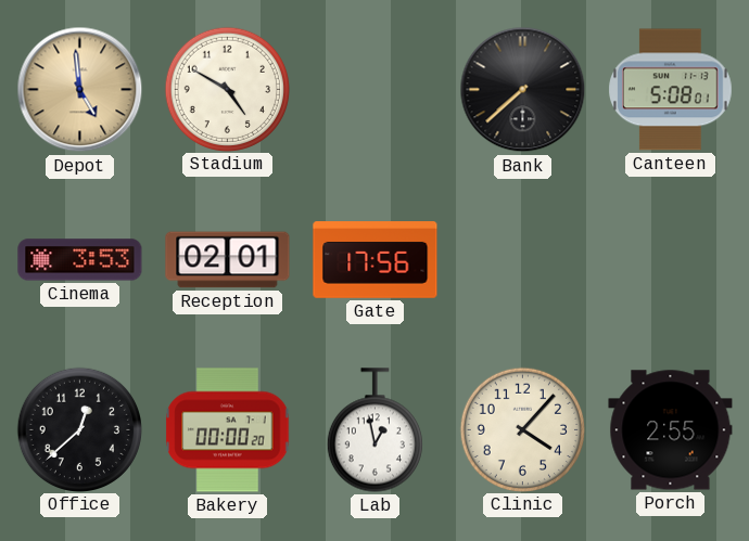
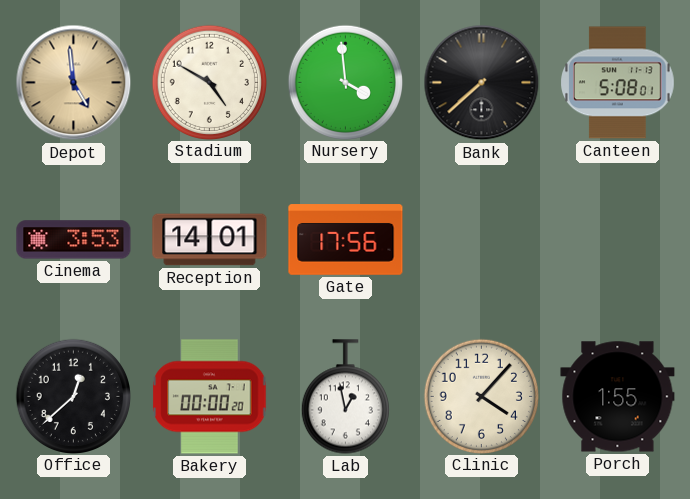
Nursery: none -> 3:59 (345, 82)
Reception: 02:01 -> 14:01 (210, 240)
Porch: 2:55 -> 1:55 (618, 397)
